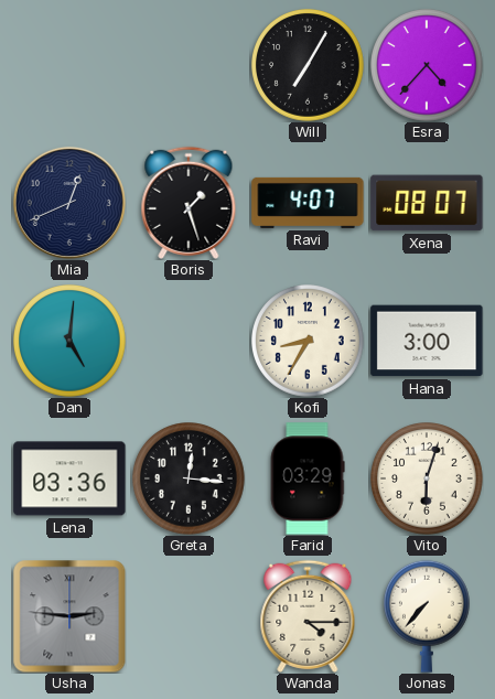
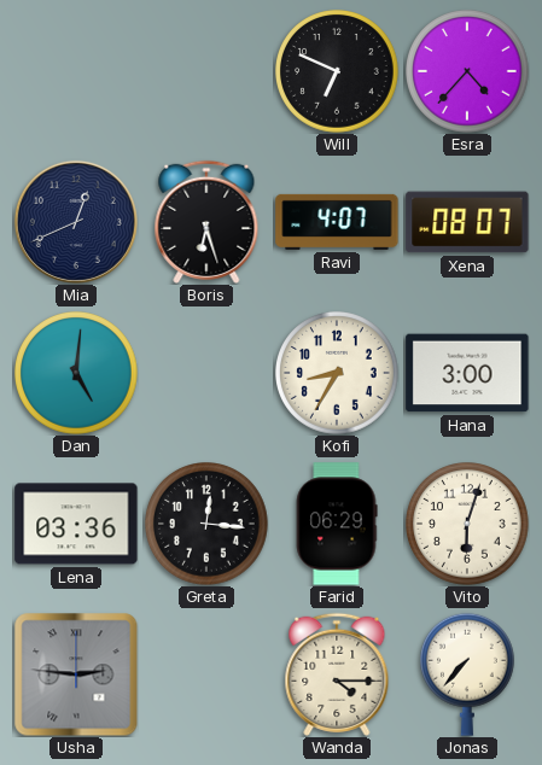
Will: 7:05 -> 6:49 (338, 72)
Boris: 1:27 -> 6:27 (206, 222)
Farid: 03:29 -> 06:29 (337, 524)
